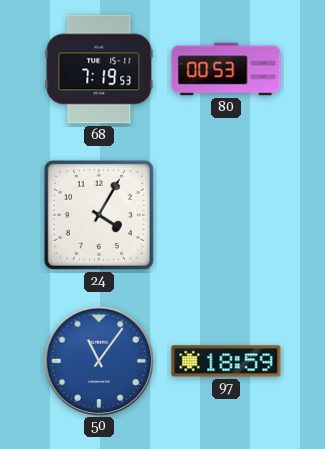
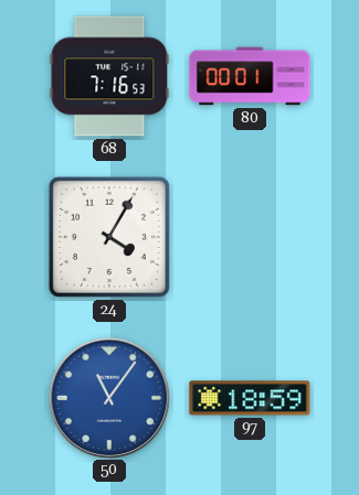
68: 7:19 -> 7:16 (109, 76)
80: 00:53 -> 00:01 (250, 76)
